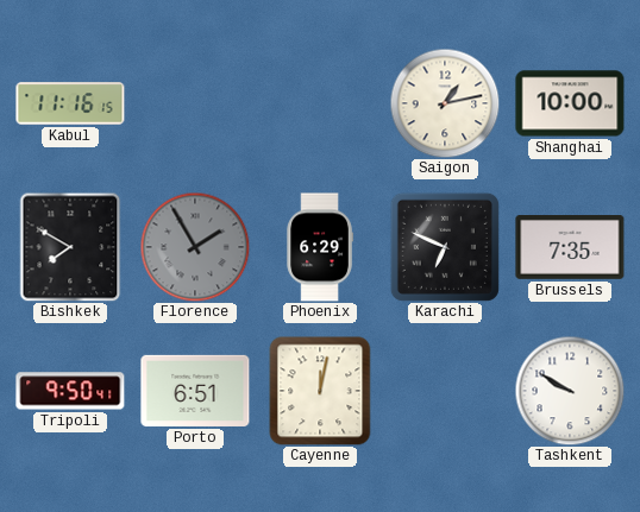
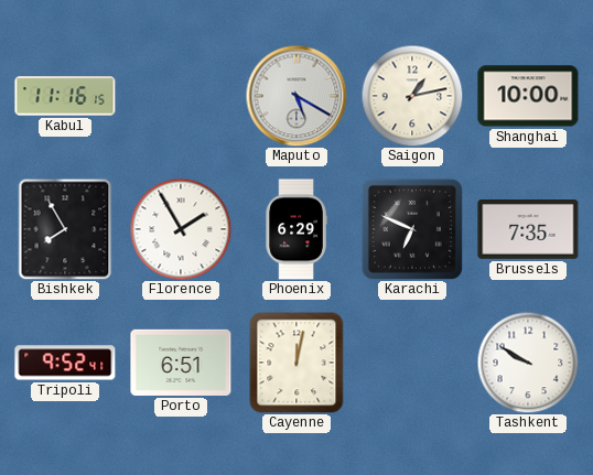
Maputo: none -> 5:20 (296, 96)
Bishkek: 7:50 -> 7:55 (65, 229)
Florence dial: grey -> white (181, 229)
Tripoli: 9:50 -> 9:52 (65, 363)
